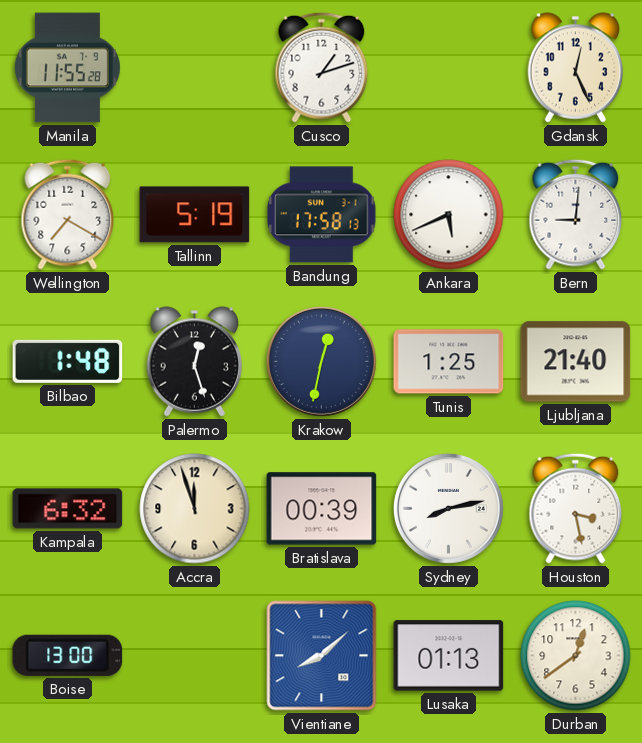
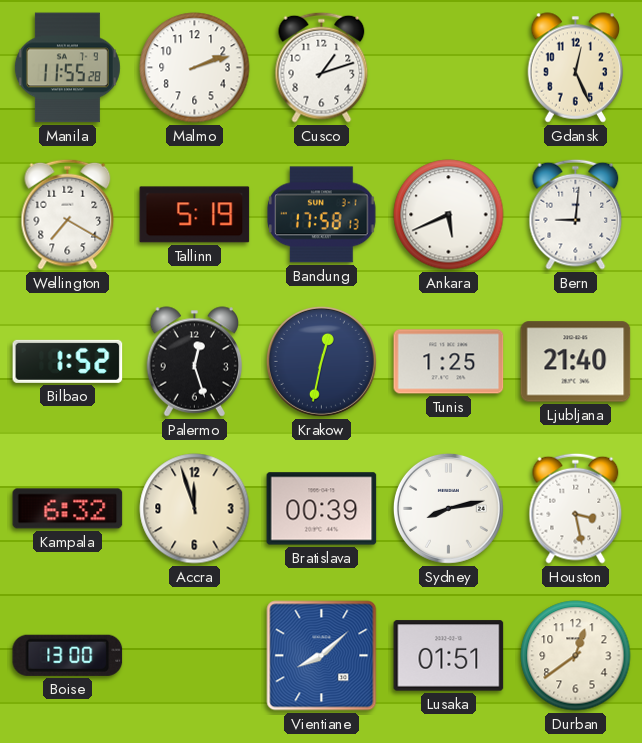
Malmo: none -> 2:12 (195, 68)
Bilbao: 1:48 -> 1:52 (68, 361)
Lusaka: 01:13 -> 01:51 (449, 656)
